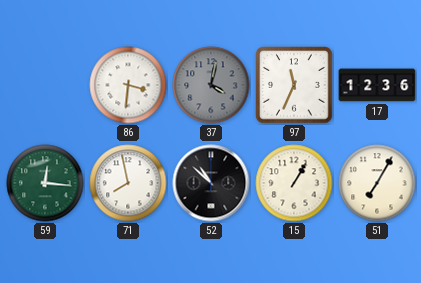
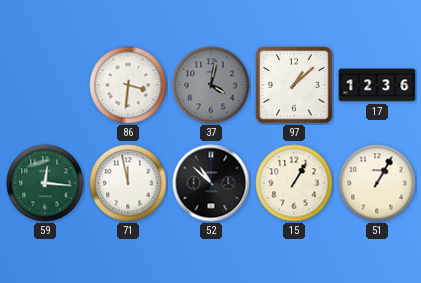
97: 11:34 -> 1:08 (294, 85)
71: 7:58 -> 11:58 (128, 183)
51: 7:05 -> 1:05 (377, 183)
